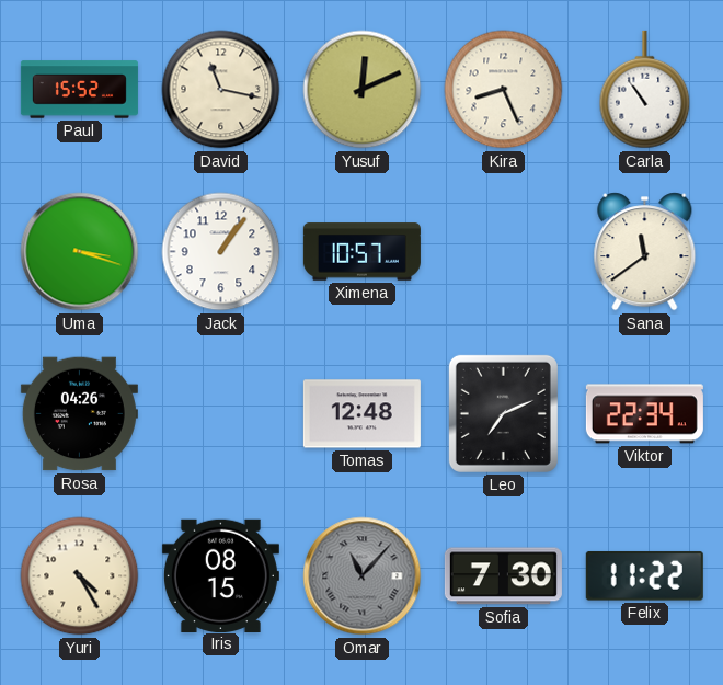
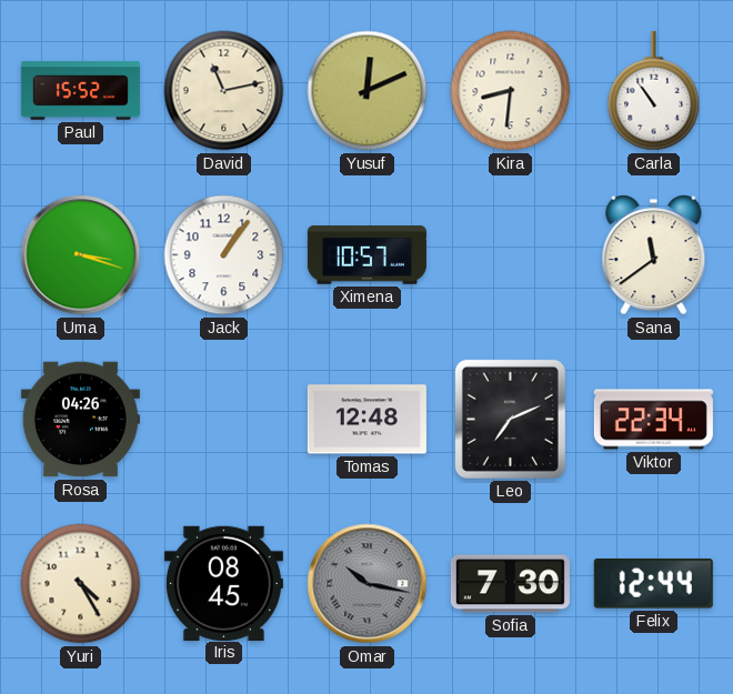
David: 11:17 -> 11:13 (224, 91)
Kira: 8:26 -> 8:31 (511, 91)
Iris: 08:15 -> 08:45 (223, 583)
Omar: 11:07 -> 10:17 (368, 584)
Felix: 11:22 -> 12:44 (653, 584)
